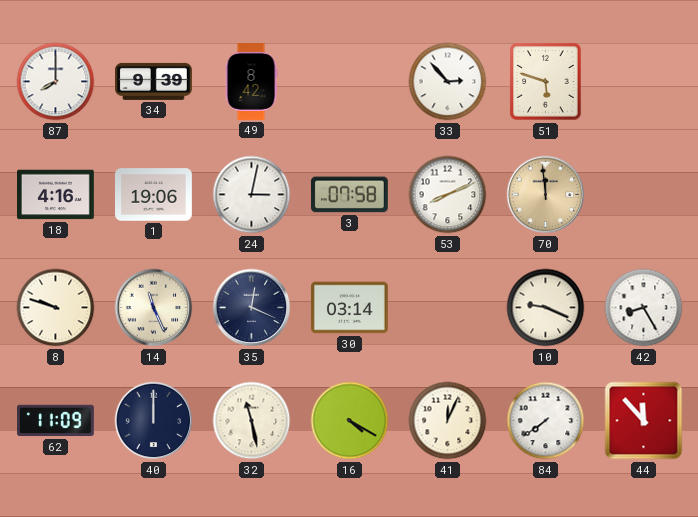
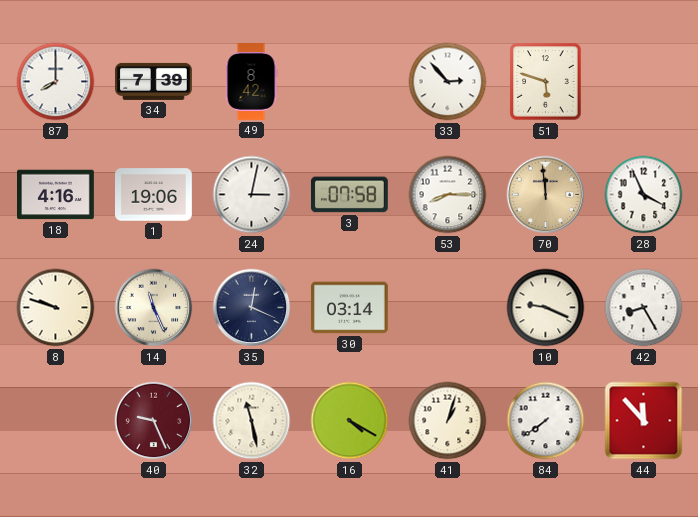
34: 9:39 -> 7:39 (154, 81)
53: 8:11 -> 8:15 (448, 195)
28: none -> 3:56 (644, 195)
62: 11:09 -> none (56, 421)
40: 12:00 -> 9:26 (154, 421)
40 dial: navy -> burgundy (154, 421)
41: 12:04 -> 1:03 (448, 421)
